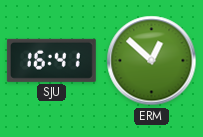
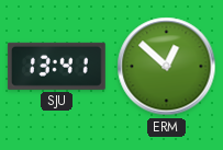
SJU: 16:41 -> 13:41 (56, 66)
